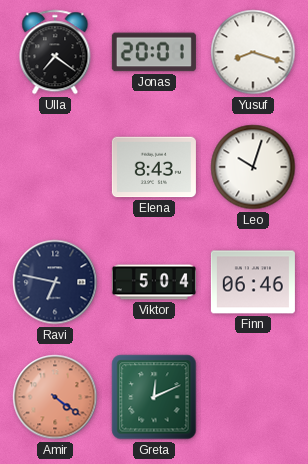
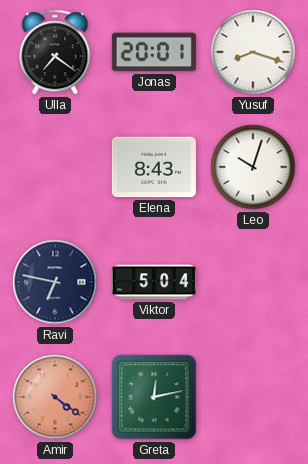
Finn: 06:46 -> none (253, 282)
Greta: 12:11 -> 12:13 (154, 397)
